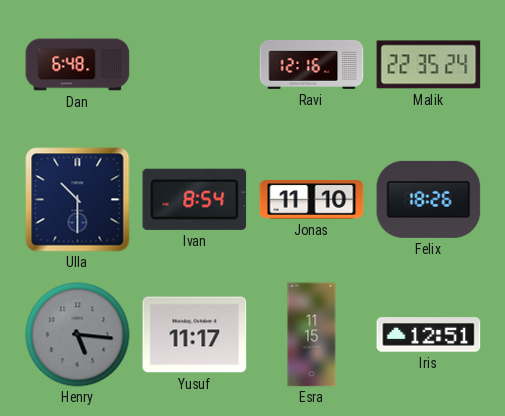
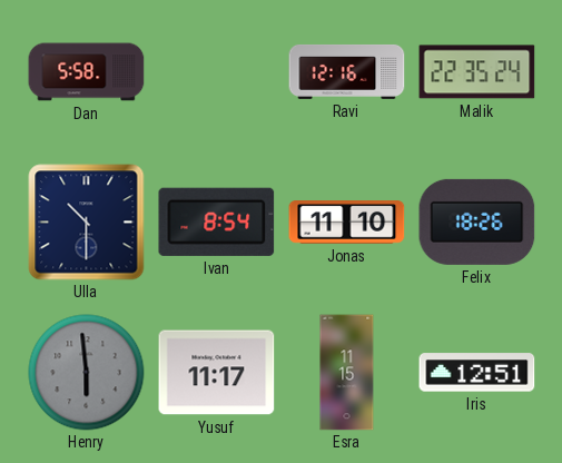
Dan: 6:48 -> 5:58 (87, 72)
Henry: 5:16 -> 5:59 (87, 373)
